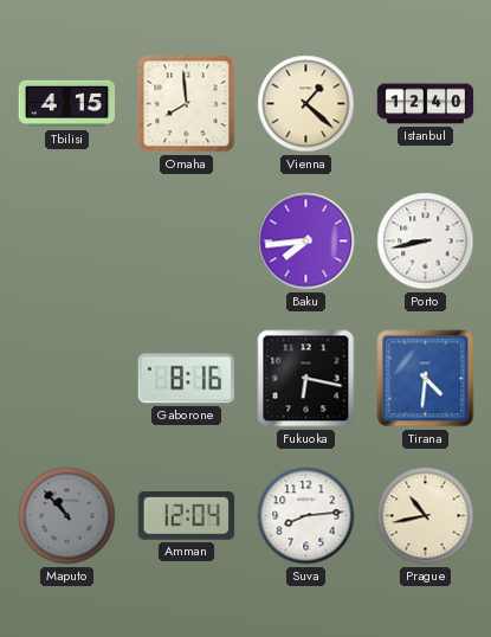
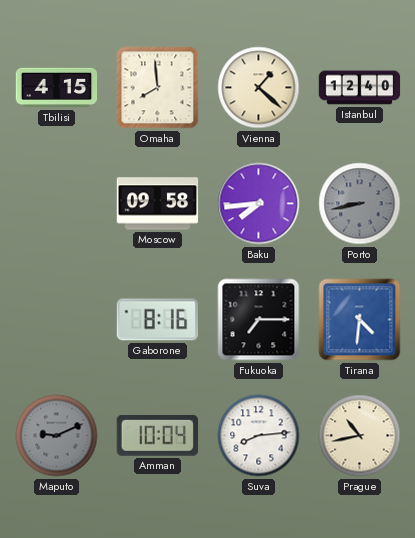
Moscow: none -> 09:58 (158, 204)
Porto dial: white -> grey (360, 204)
Fukuoka: 6:17 -> 7:15 (259, 320)
Maputo: 10:53 -> 9:11 (57, 436)
Amman: 12:04 -> 10:04 (157, 436)
